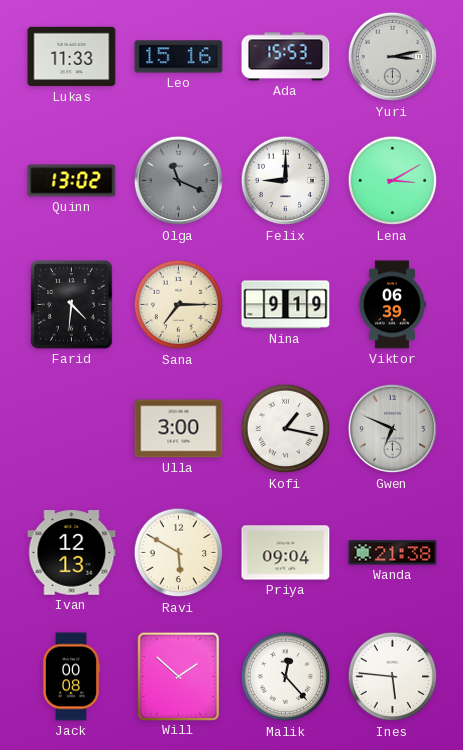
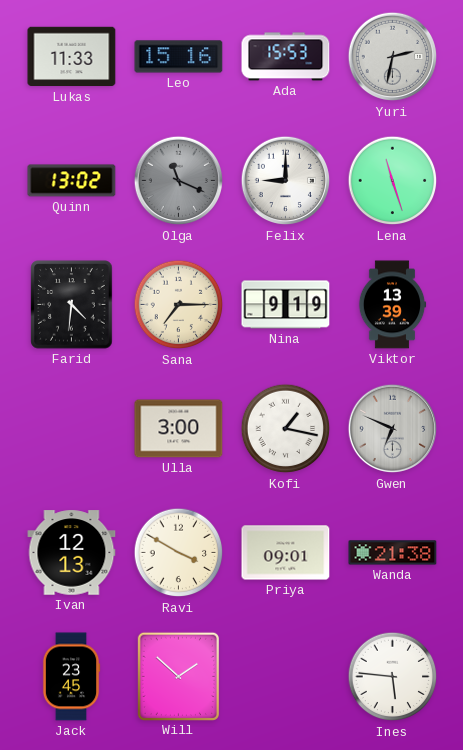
Yuri: 3:13 -> 2:32 (393, 57)
Lena: 3:10 -> 11:27 (393, 181)
Viktor: 06:39 -> 13:39 (392, 305)
Ravi: 5:50 -> 3:50 (179, 553)
Priya: 09:04 -> 09:01 (286, 553)
Jack: 00:08 -> 23:45 (71, 677)
Malik: 12:23 -> none (286, 677)
